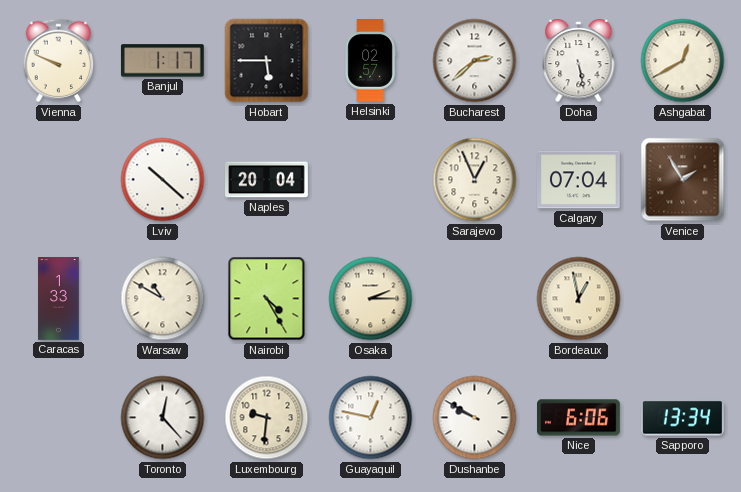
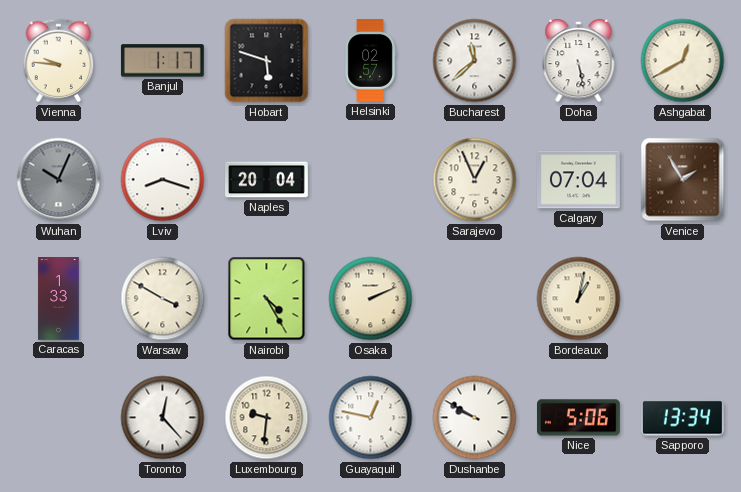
Vienna: 9:49 -> 9:46 (59, 61)
Hobart: 5:45 -> 5:48 (267, 61)
Bucharest: 2:38 -> 11:38 (475, 61)
Wuhan: none -> 10:04 (59, 180)
Lviv: 10:22 -> 8:18 (163, 180)
Warsaw: 10:50 -> 3:50 (163, 299)
Osaka: 2:15 -> 2:11 (371, 299)
Bordeaux: 12:58 -> 1:02 (579, 299)
Nice: 6:06 -> 5:06 (579, 418)
